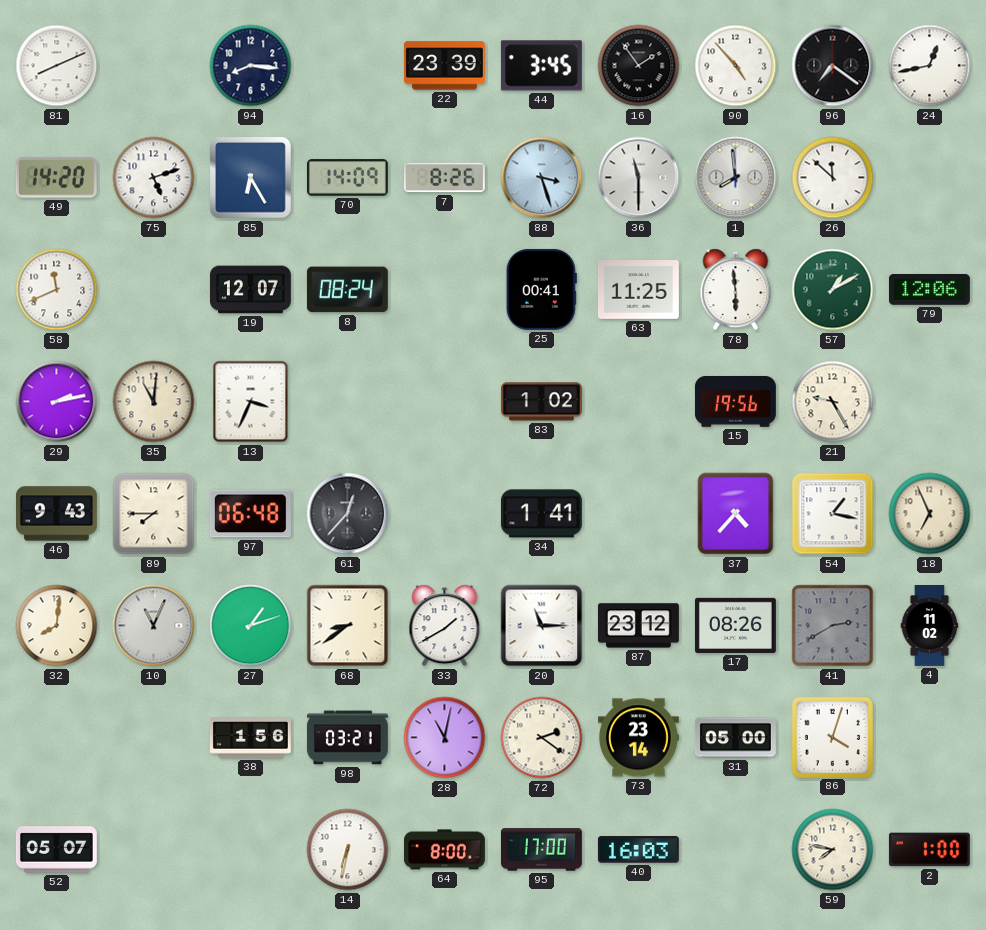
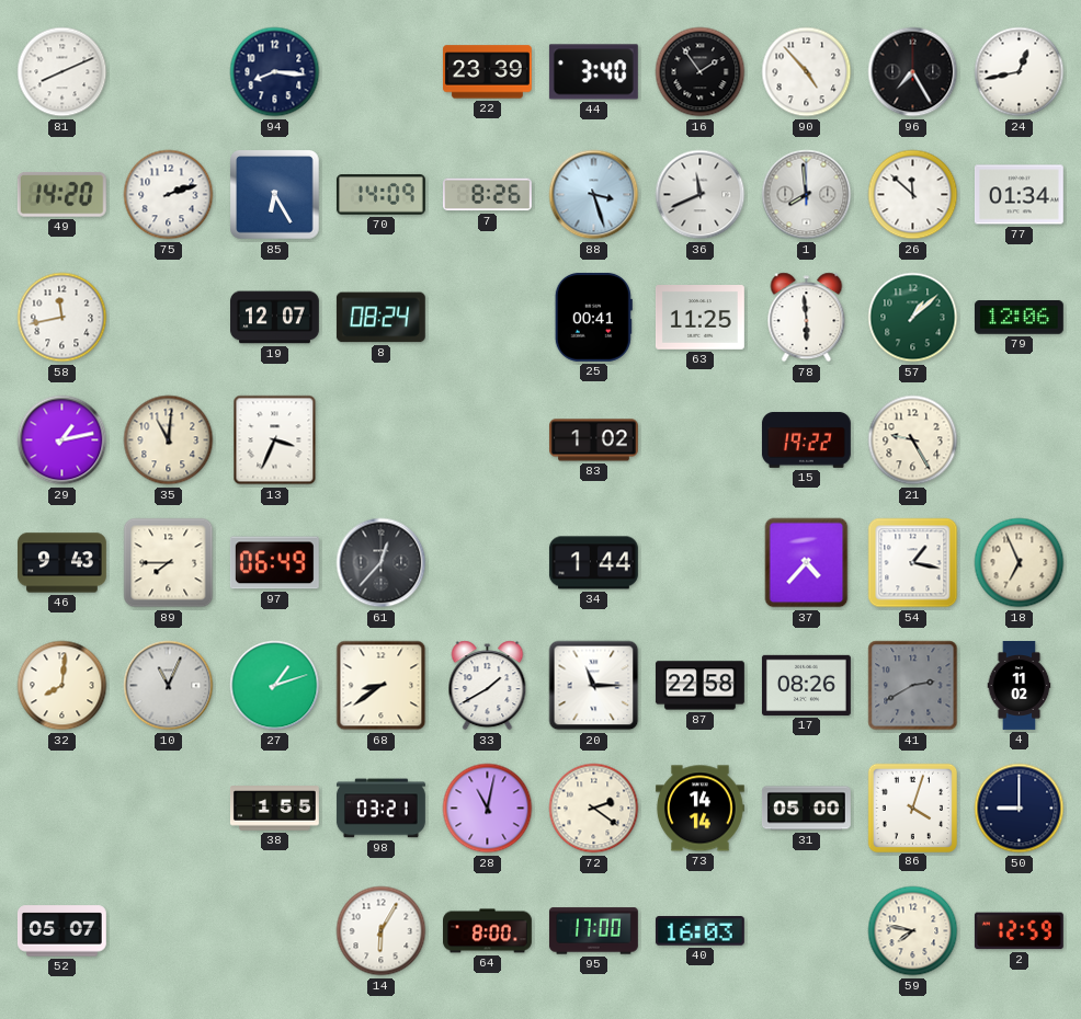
44: 3:45 -> 3:40 (593, 72)
96: 7:21 -> 7:25 (913, 72)
75: 5:12 -> 2:12 (169, 195)
36: 11:30 -> 11:41 (701, 195)
77: none -> 01:34 (1019, 195)
58: 11:41 -> 11:43 (62, 318)
57: 1:10 -> 1:08 (913, 318)
29: 2:13 -> 1:13 (62, 440)
15: 19:56 -> 19:22 (806, 440)
97: 06:48 -> 06:49 (274, 563)
34: 1:41 -> 1:44 (593, 563)
87: 23:12 -> 22:58 (699, 686)
38: 1:56 -> 1:55 (274, 809)
73: 23:14 -> 14:14 (701, 809)
50: none -> 9:00 (1020, 809)
14: 6:32 -> 6:05 (382, 931)
2: 1:00 -> 12:59 (1019, 931)
